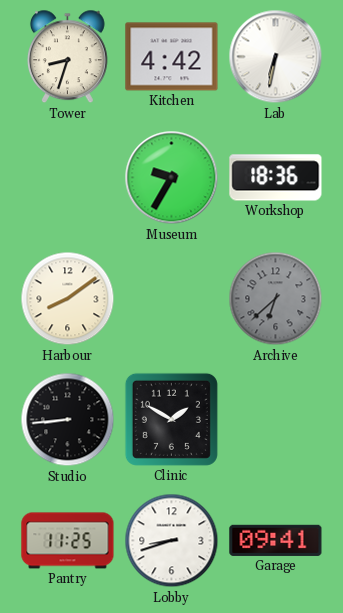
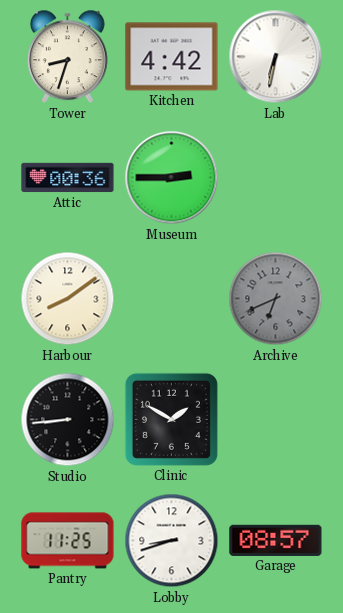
Attic: none -> 00:36 (68, 178)
Museum: 9:35 -> 2:45 (172, 178)
Workshop: 18:36 -> none (276, 178)
Archive: 6:38 -> 6:41 (276, 299)
Garage: 09:41 -> 08:57 (276, 540)
